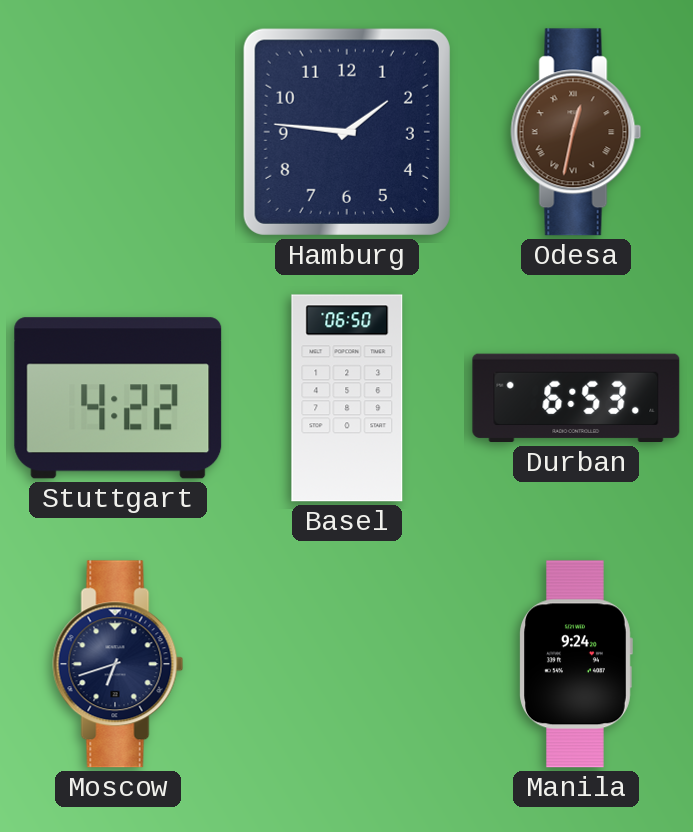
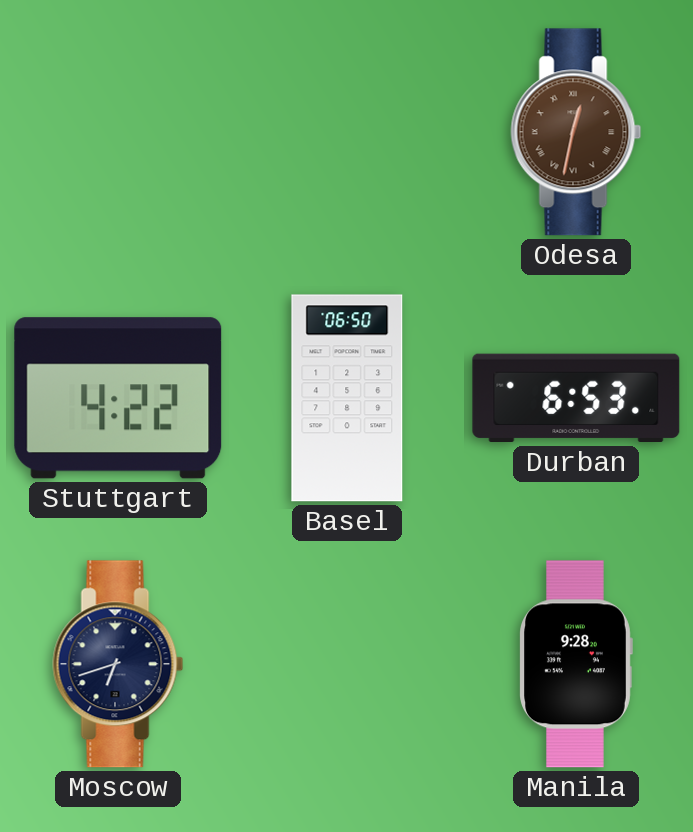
Hamburg: 1:46 -> none (347, 132)
Manila: 9:24 -> 9:28 (576, 664)
